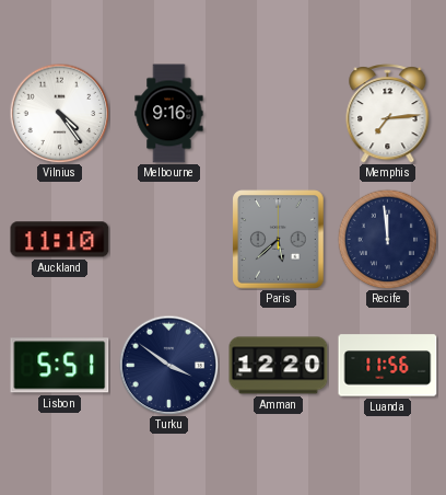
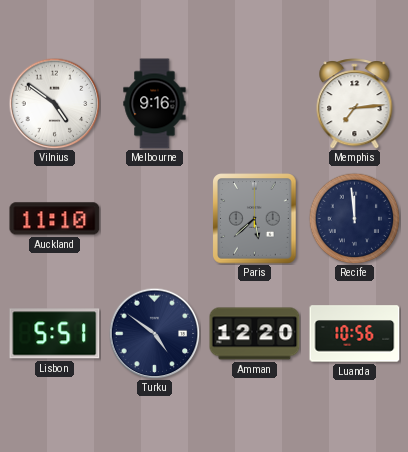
Vilnius: 4:24 -> 4:51 (54, 103)
Turku: 3:51 -> 4:51 (154, 333)
Luanda: 11:56 -> 10:56 (355, 334)
